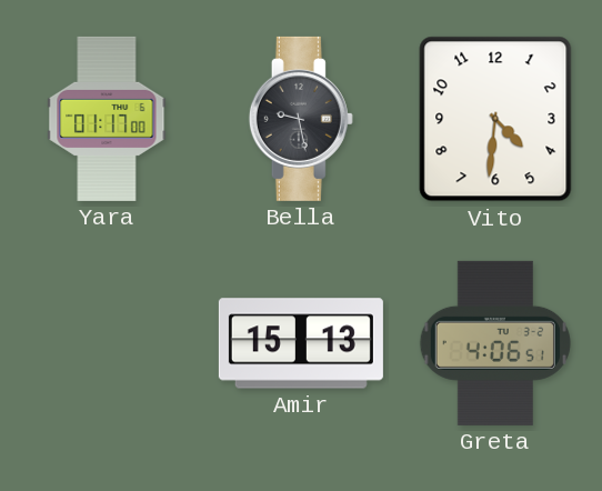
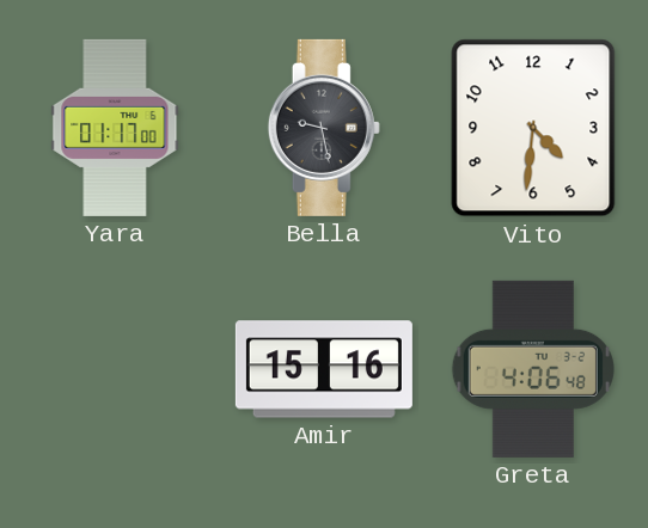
Amir: 15:13 -> 15:16 (324, 369)
Greta: 4:06:51 -> 4:06:48 (533, 369)
